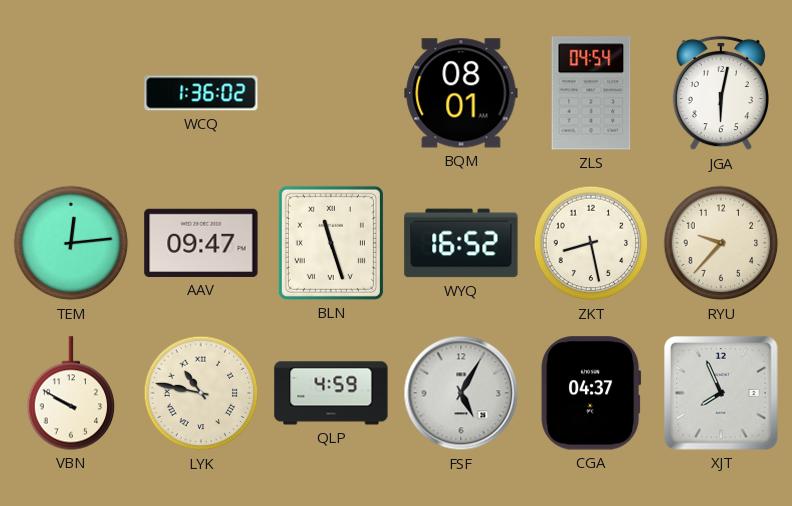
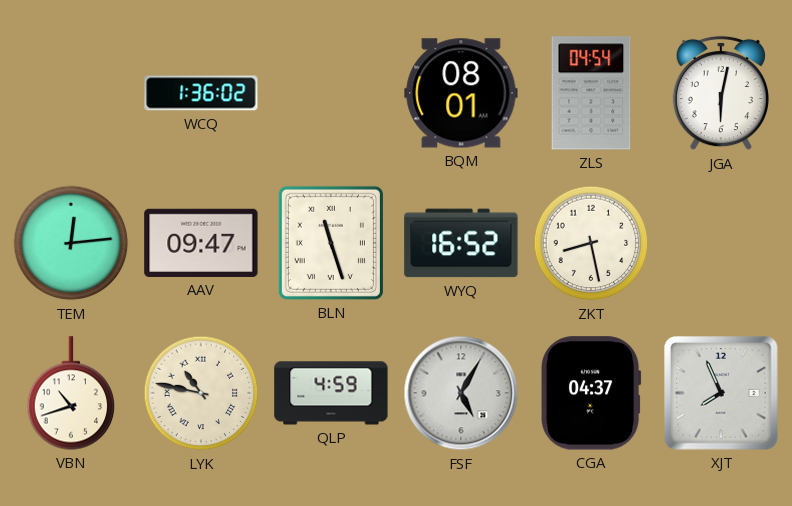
RYU: 9:37 -> none (721, 243)
VBN: 9:50 -> 10:42 (71, 393)
